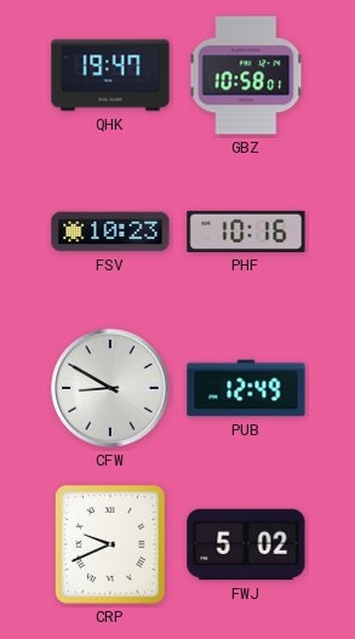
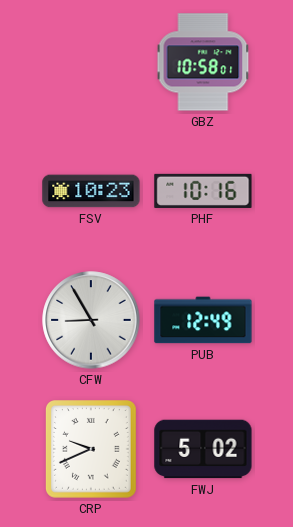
QHK: 19:47 -> none (110, 75)
CFW: 8:50 -> 8:55 (91, 320)
